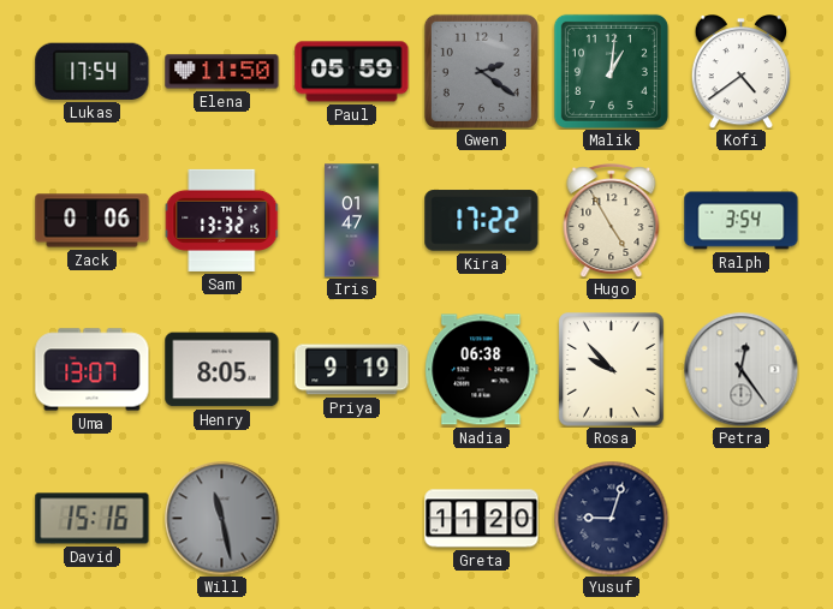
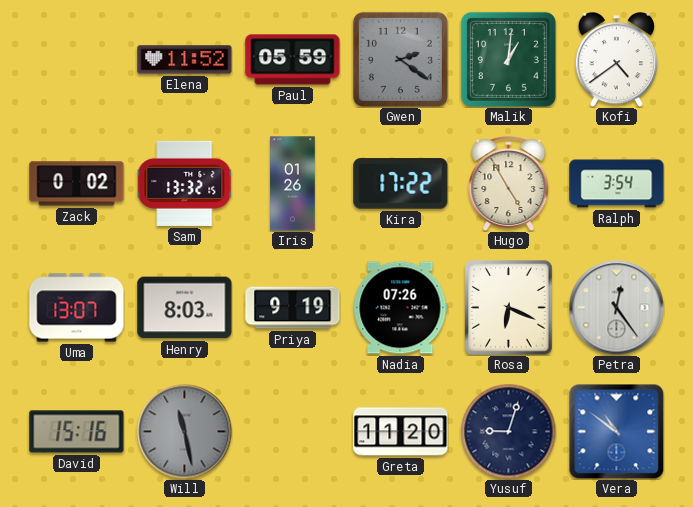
Lukas: 17:54 -> none (93, 71)
Elena: 11:50 -> 11:52 (185, 60)
Zack: 0:06 -> 0:02 (77, 184)
Iris: 01:47 -> 01:26 (293, 184)
Henry: 8:05 -> 8:03 (185, 308)
Nadia: 06:38 -> 07:26 (401, 308)
Rosa: 9:53 -> 6:19 (509, 308)
Vera: none -> 10:51 (616, 431)
